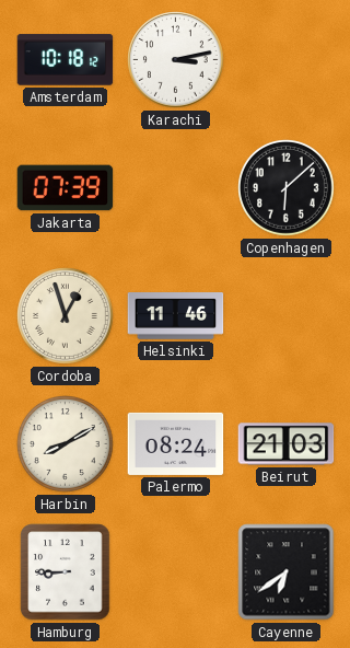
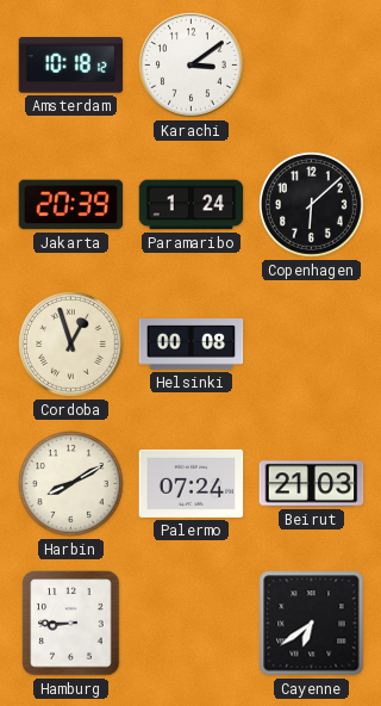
Karachi: 3:13 -> 3:09 (192, 66)
Jakarta: 07:39 -> 20:39 (71, 205)
Paramaribo: none -> 1:24 (192, 205)
Helsinki: 11:46 -> 00:08 (192, 345)
Palermo: 08:24 -> 07:24 (192, 483)
